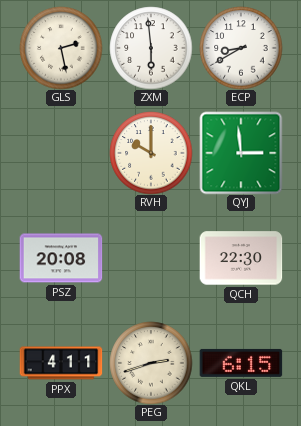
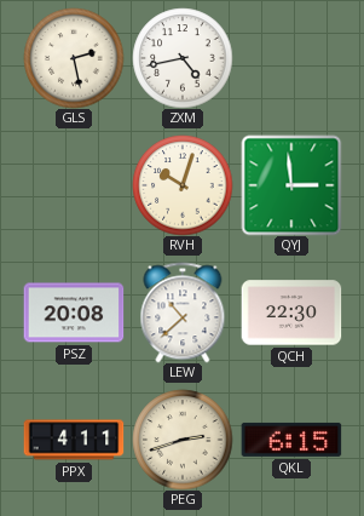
ZXM: 5:59 -> 4:43 (183, 58)
ECP: 8:40 -> none (241, 48)
RVH: 10:00 -> 10:03 (183, 185)
LEW: none -> 10:38 (183, 313)
